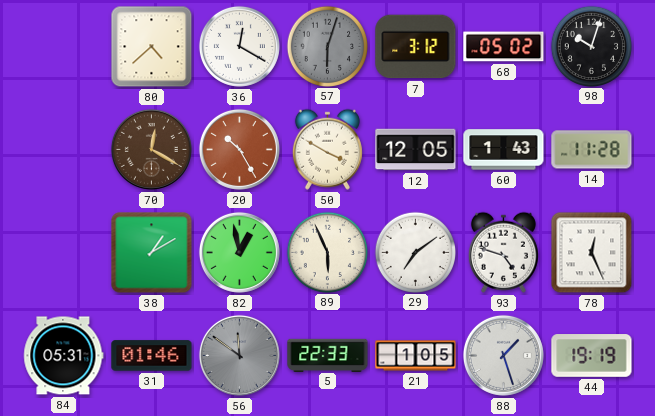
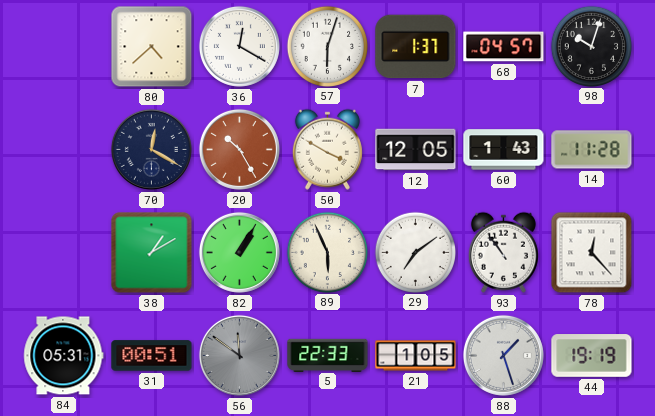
57 dial: grey -> white (327, 46)
7: 3:12 -> 1:37 (416, 47)
68: 05:02 -> 04:57 (504, 47)
70 dial: brown -> navy (151, 149)
82: 12:58 -> 1:05 (239, 252)
93: 4:48 -> 10:54 (503, 252)
78: 12:26 -> 12:23 (592, 253)
31: 01:46 -> 00:51 (152, 356)
